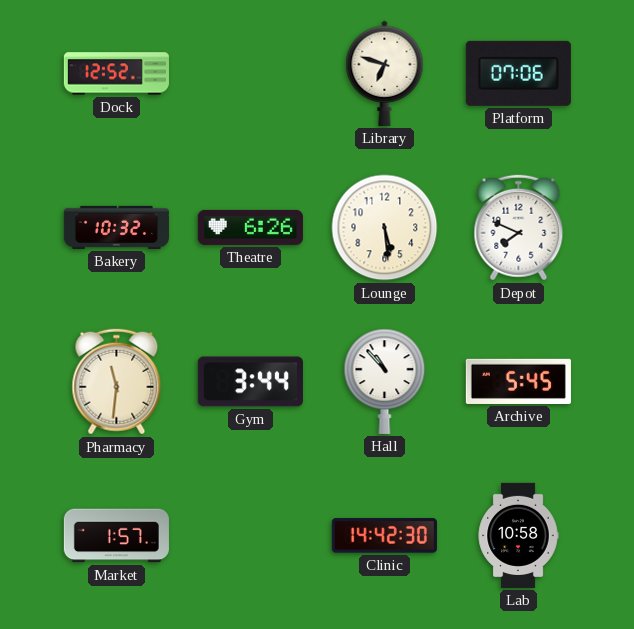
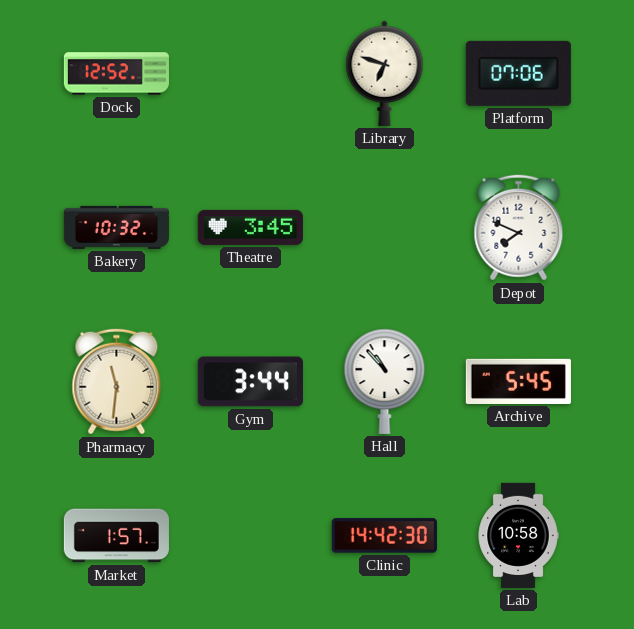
Theatre: 6:26 -> 3:45 (250, 227)
Lounge: 5:29 -> none (385, 228)
